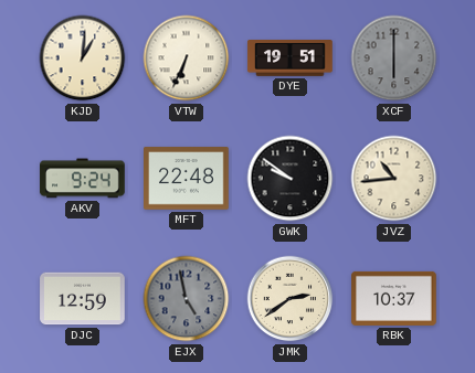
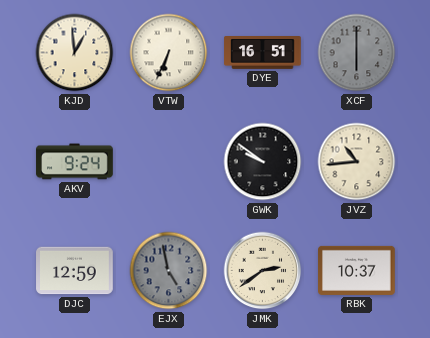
KJD: 1:01 -> 12:59 (75, 53)
DYE: 19:51 -> 16:51 (263, 53)
MFT: 22:48 -> none (187, 179)
